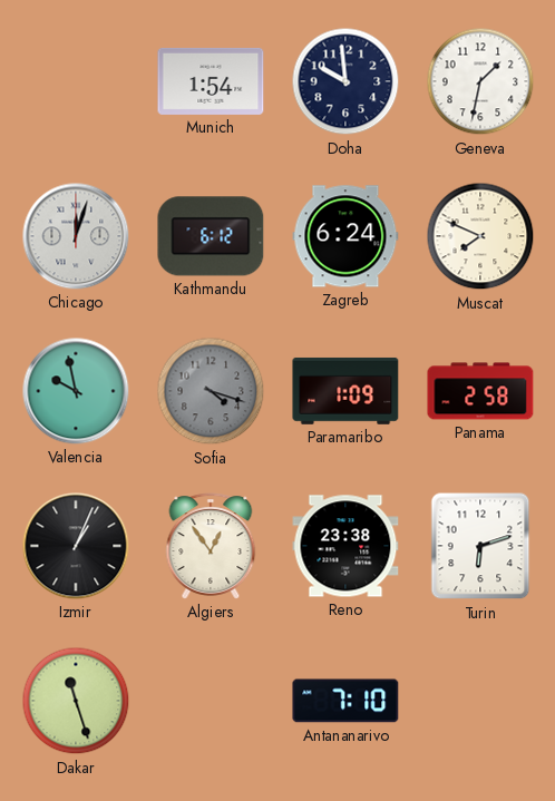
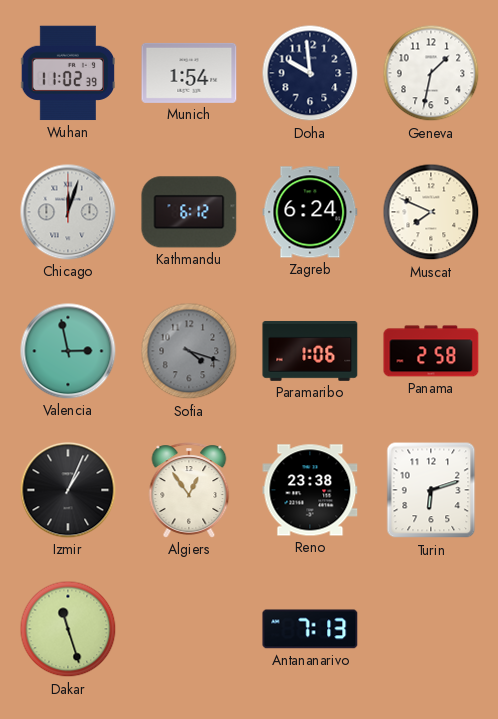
Wuhan: none -> 11:02 (67, 73)
Valencia: 9:58 -> 2:58 (68, 351)
Paramaribo: 1:09 -> 1:06 (310, 351)
Antananarivo: 7:10 -> 7:13 (310, 629)
